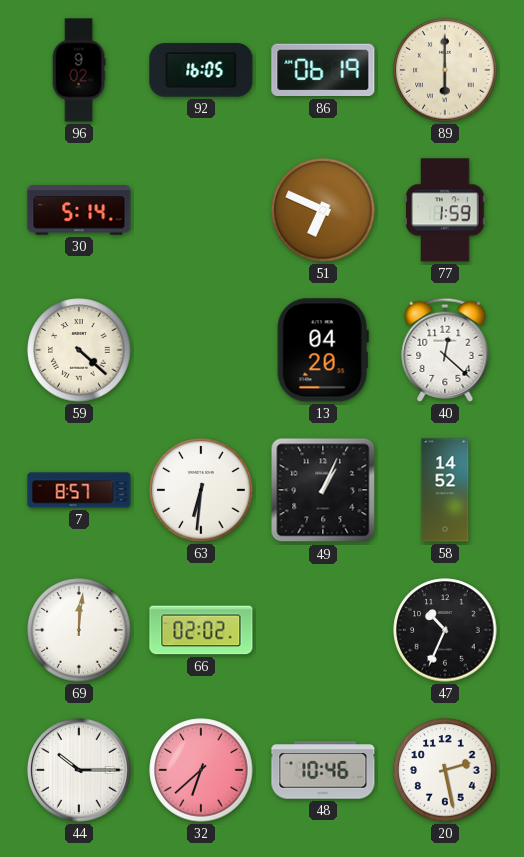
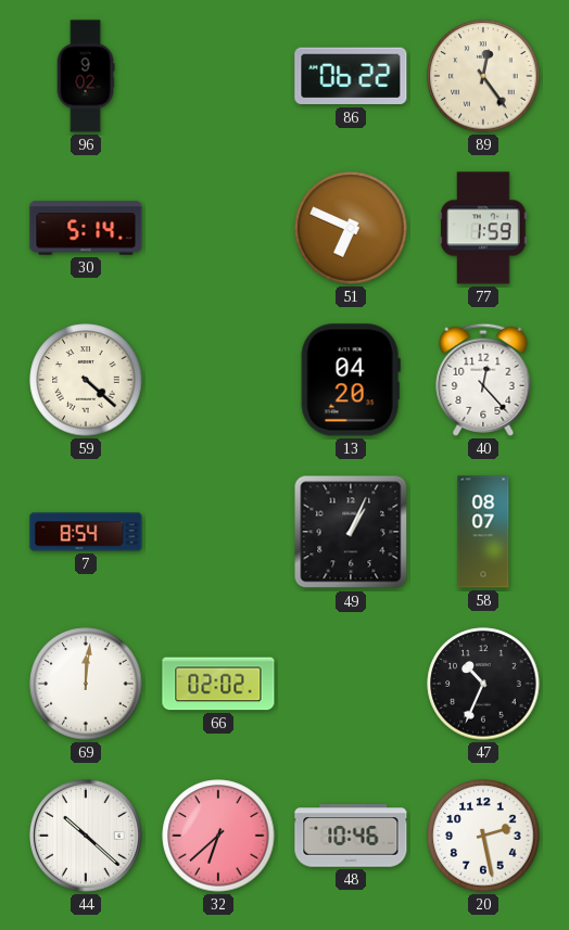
92: 16:05 -> none (201, 70)
86: 06:19 -> 06:22 (351, 76)
89: 6:00 -> 12:24 (483, 76)
40: 12:22 -> 12:23 (483, 380)
7: 8:57 -> 8:54 (86, 532)
63: 6:31 -> none (201, 490)
58: 14:52 -> 08:07 (483, 532)
44: 10:15 -> 10:22 (86, 836)
